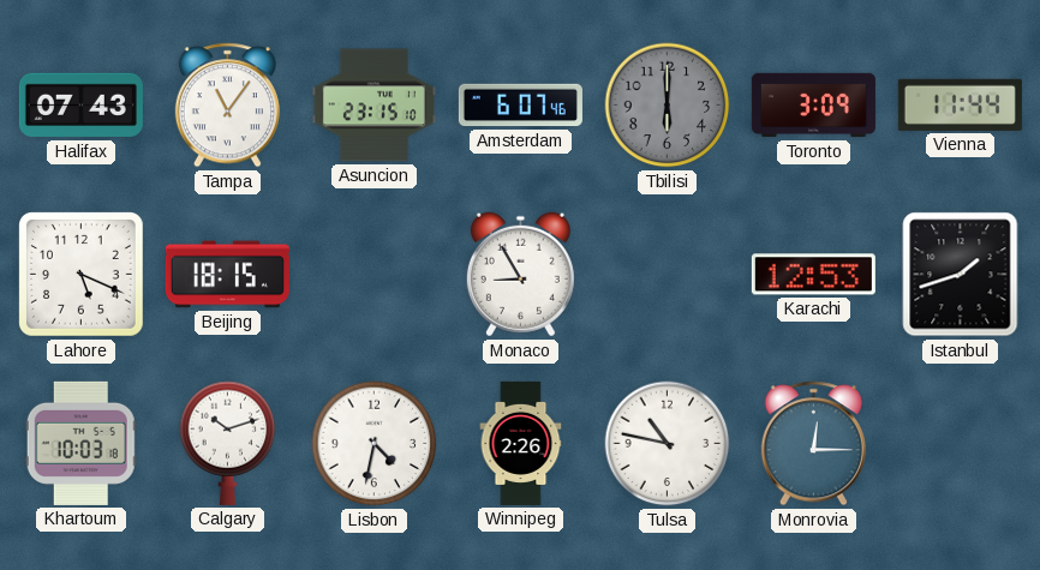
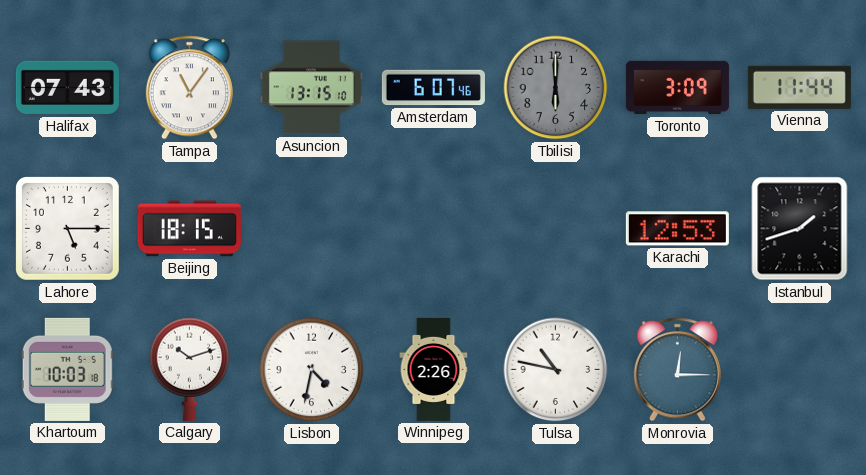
Asuncion: 23:15 -> 13:15 (311, 88)
Lahore: 5:19 -> 5:15 (68, 229)
Monaco: 8:55 -> none (520, 275)
